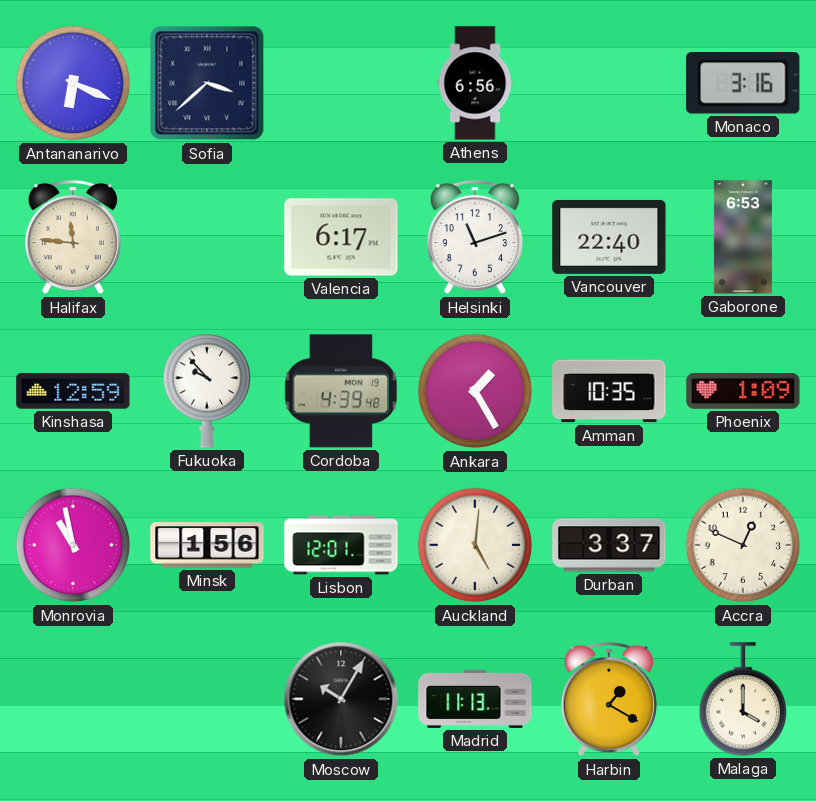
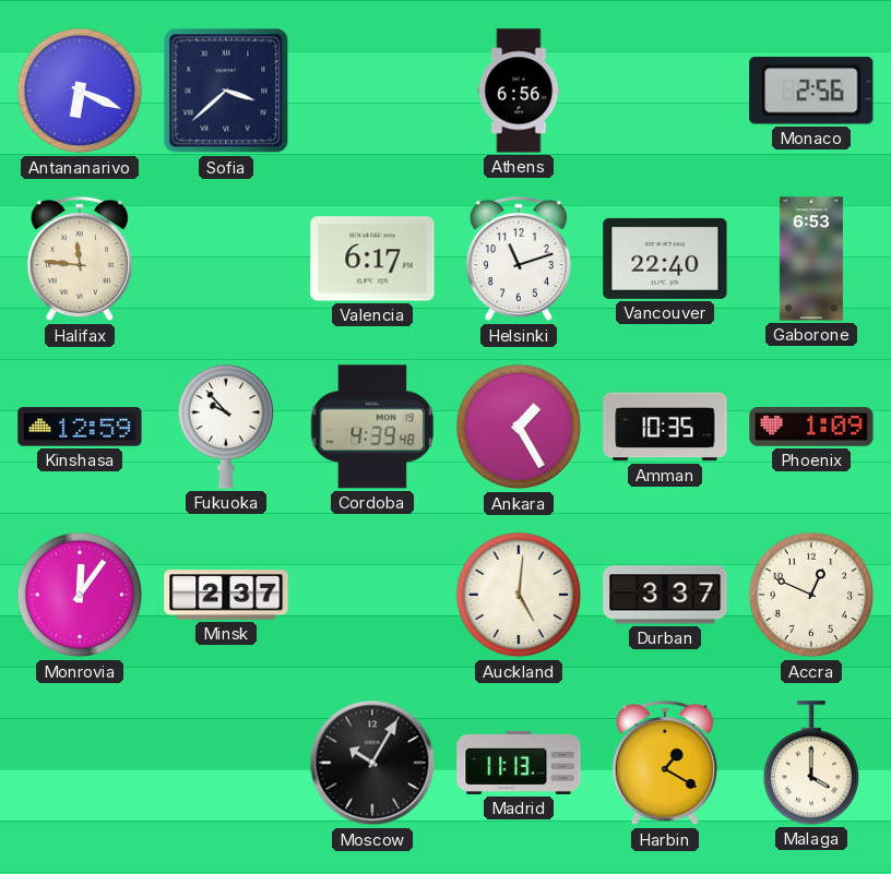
Monaco: 3:16 -> 2:56 (811, 91)
Monrovia: 10:58 -> 12:06 (80, 595)
Minsk: 1:56 -> 2:37 (226, 595)
Lisbon: 12:01 -> none (341, 545)
